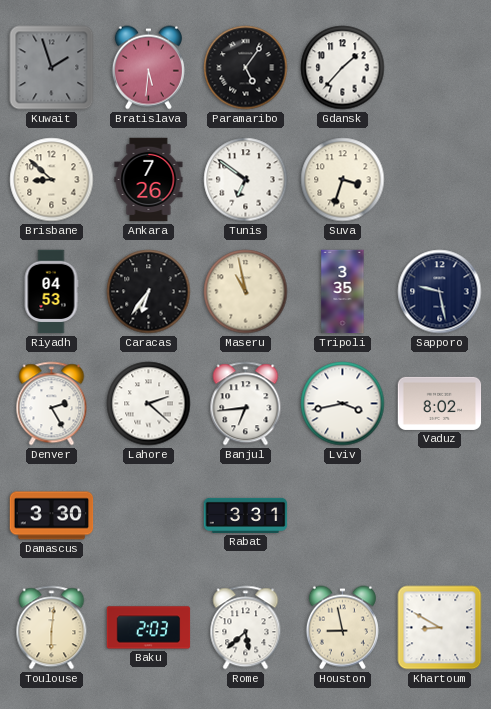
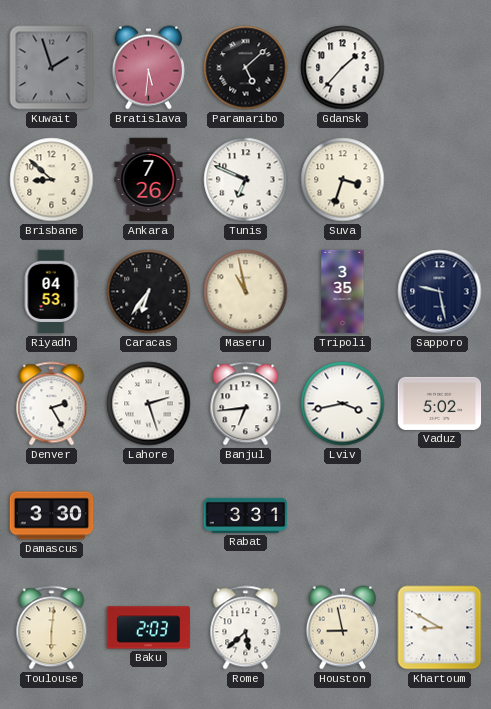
Paramaribo: 5:06 -> 5:08 (246, 68)
Tunis: 6:51 -> 6:49 (246, 180)
Lahore: 2:22 -> 2:27 (149, 404)
Vaduz: 8:02 -> 5:02 (440, 403)
